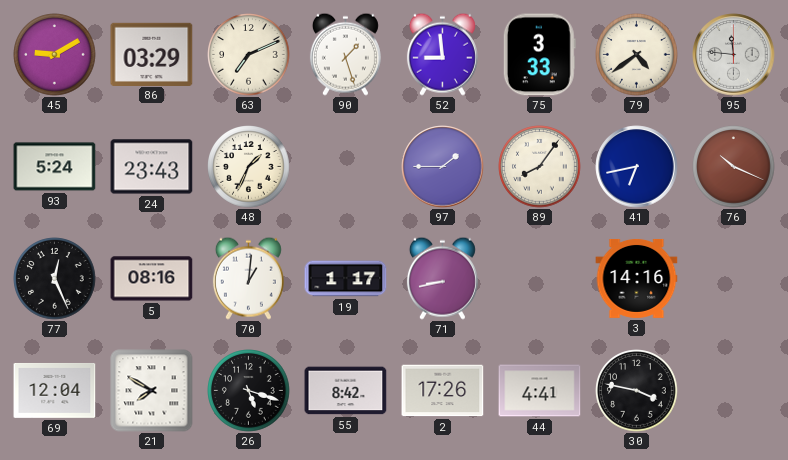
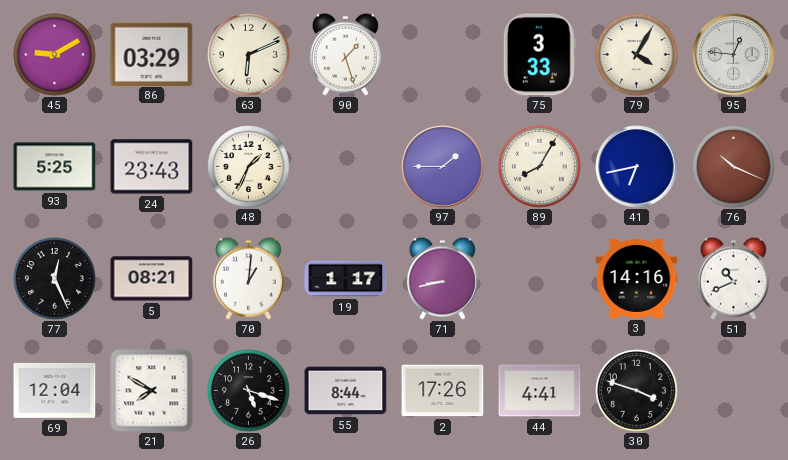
63: 7:11 -> 6:11 (249, 55)
52: 8:59 -> none (442, 54)
79: 4:39 -> 4:05 (637, 55)
95: 11:46 -> 12:46 (734, 55)
93: 5:24 -> 5:25 (55, 167)
89: 8:06 -> 8:05 (540, 167)
5: 08:16 -> 08:21 (152, 279)
51: none -> 10:41 (733, 278)
55: 8:42 -> 8:44 (346, 391)
30: 3:47 -> 3:48 (637, 391)
